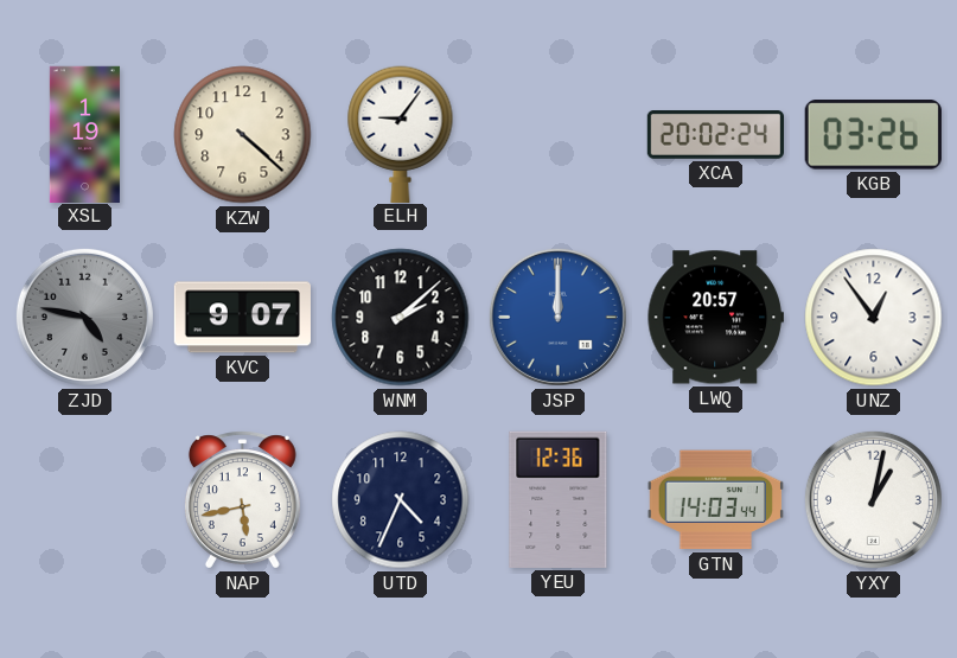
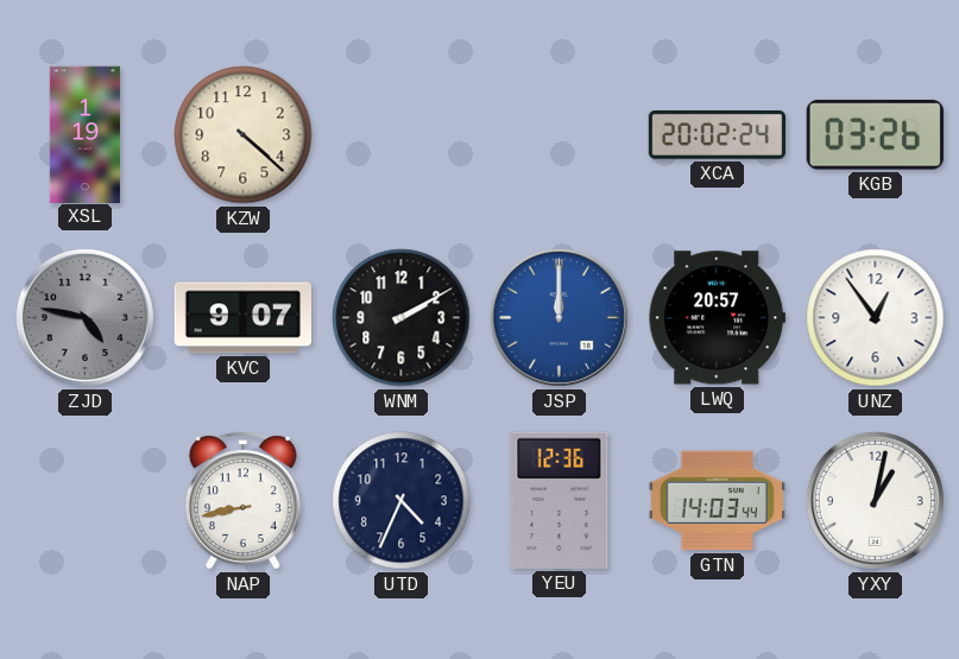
ELH: 9:06 -> none (401, 134)
WNM: 2:08 -> 2:10 (402, 318)
NAP: 5:43 -> 8:43 (242, 501)
